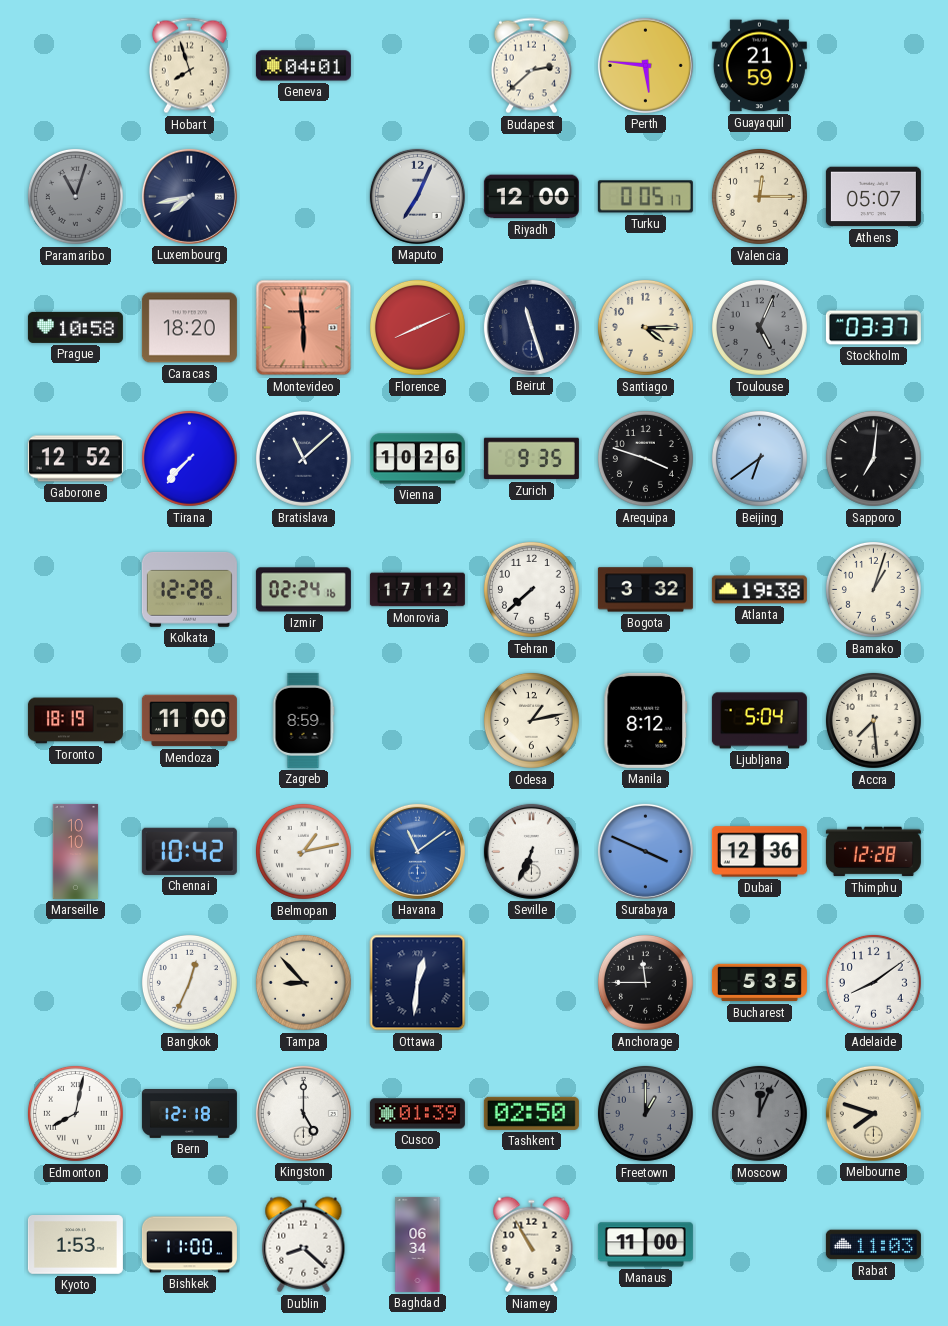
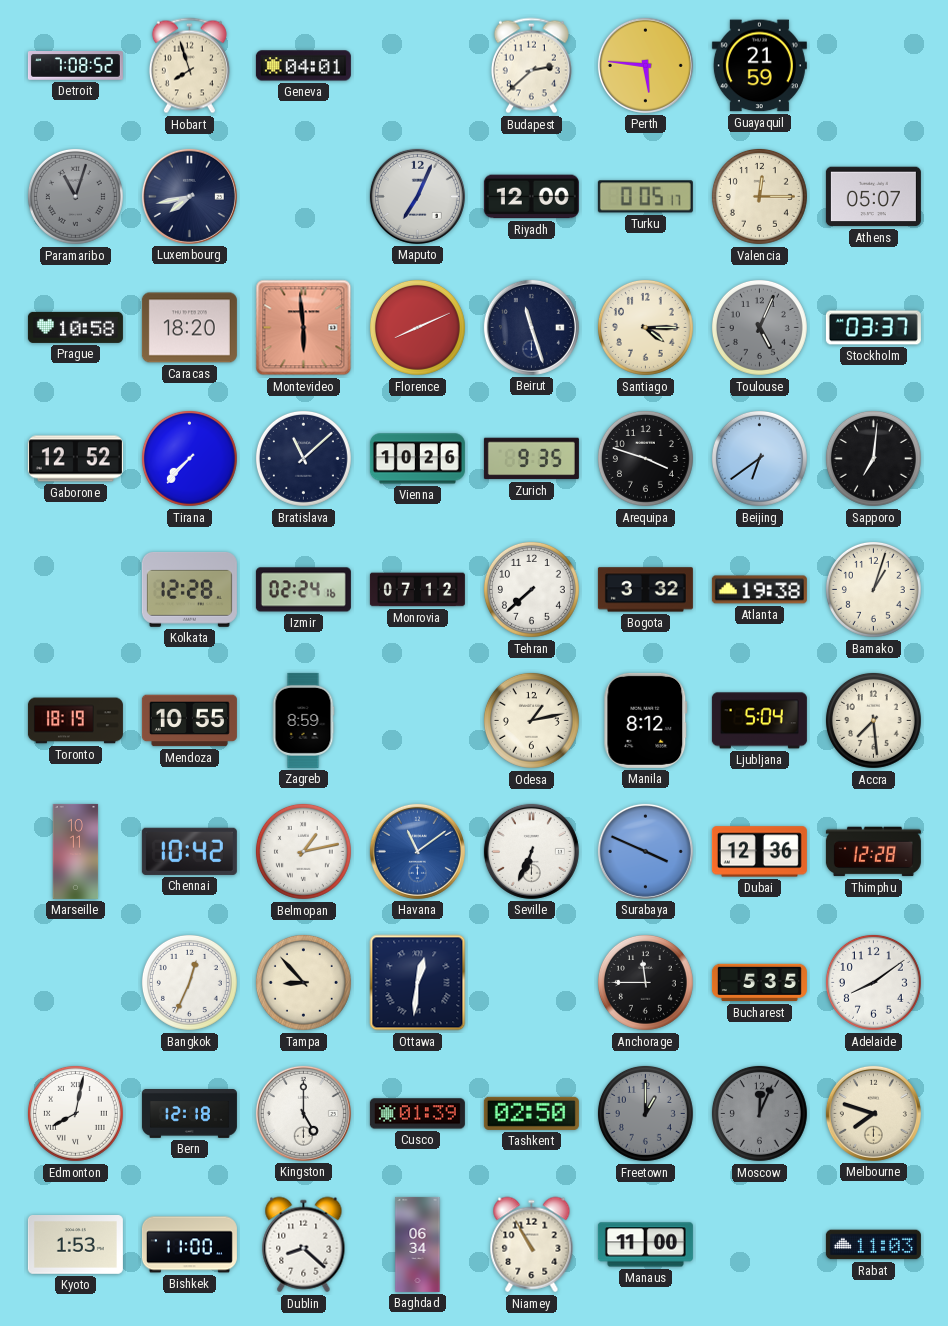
Detroit: none -> 7:08 (75, 66)
Monrovia: 17:12 -> 07:12 (417, 590)
Mendoza: 11:00 -> 10:55 (189, 721)
Marseille: 10:10 -> 10:11 (76, 851)
